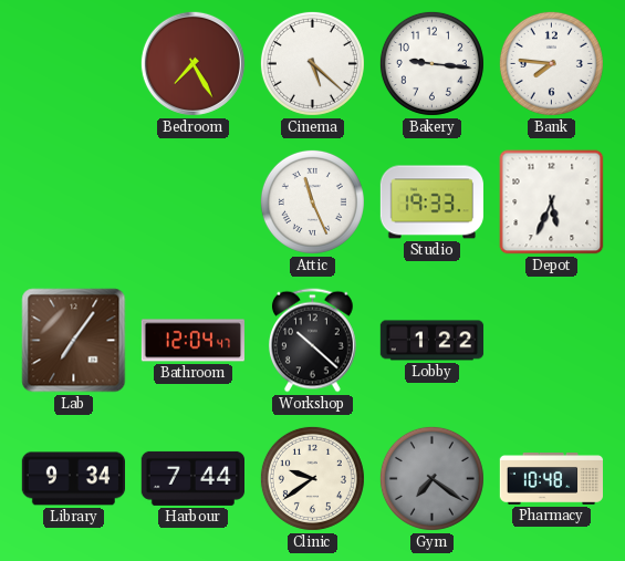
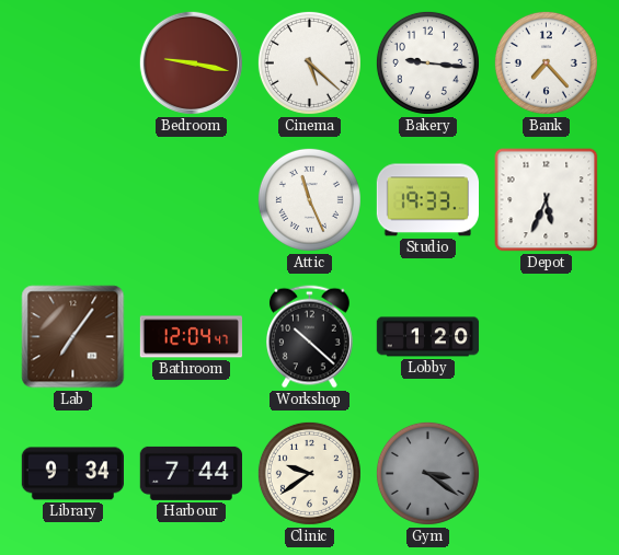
Bedroom: 7:25 -> 9:17 (191, 62)
Bank: 7:46 -> 7:23 (546, 62)
Lobby: 1:22 -> 1:20 (428, 337)
Gym: 7:21 -> 3:21 (427, 473)
Pharmacy: 10:48 -> none (552, 479)
